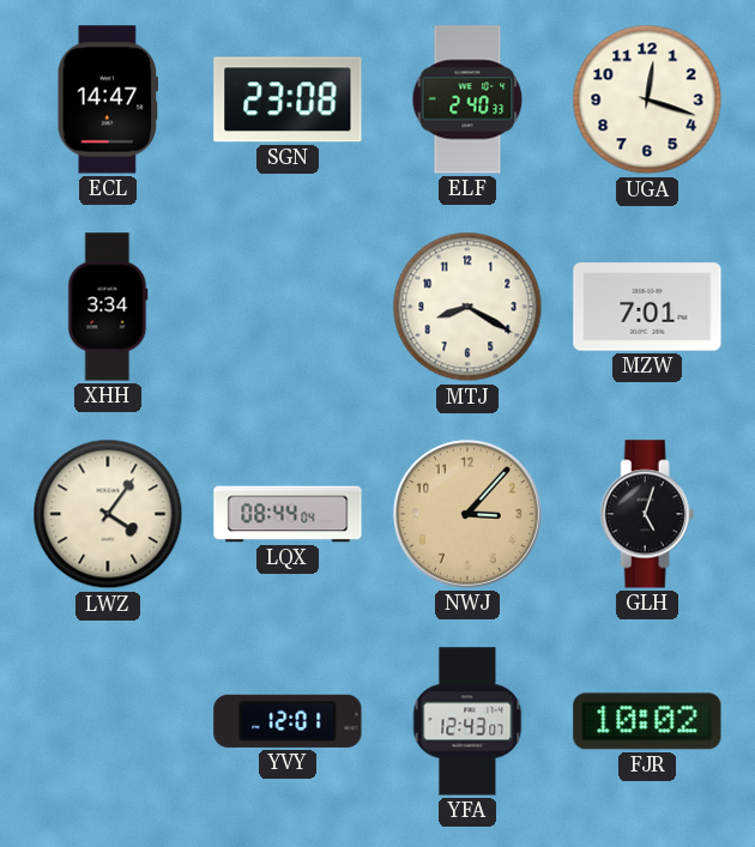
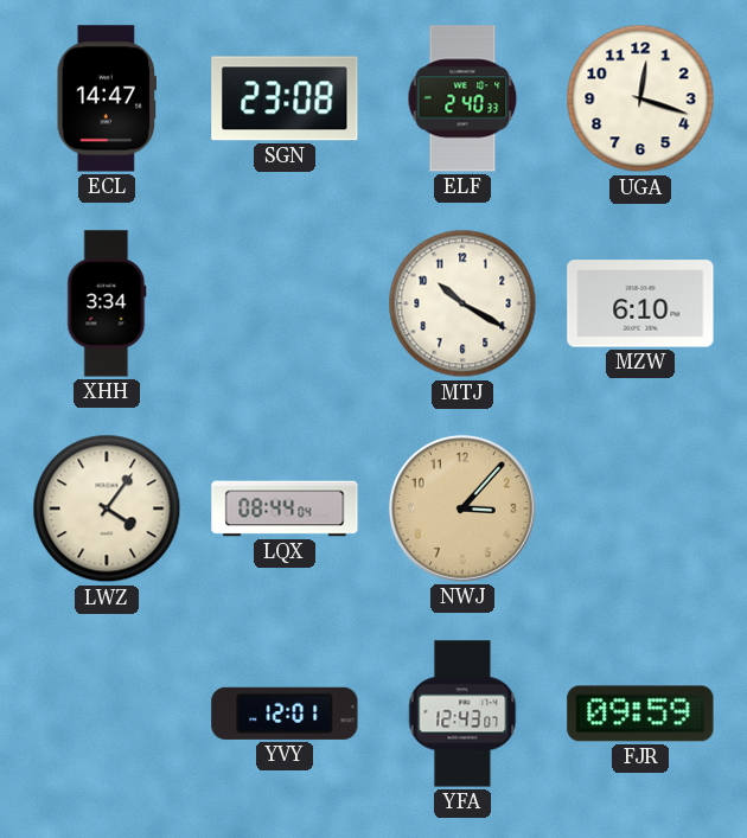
MTJ: 8:20 -> 10:20 (462, 303)
MZW: 7:01 -> 6:10 (640, 303)
GLH: 5:03 -> none (647, 514)
FJR: 10:02 -> 09:59 (640, 714)
